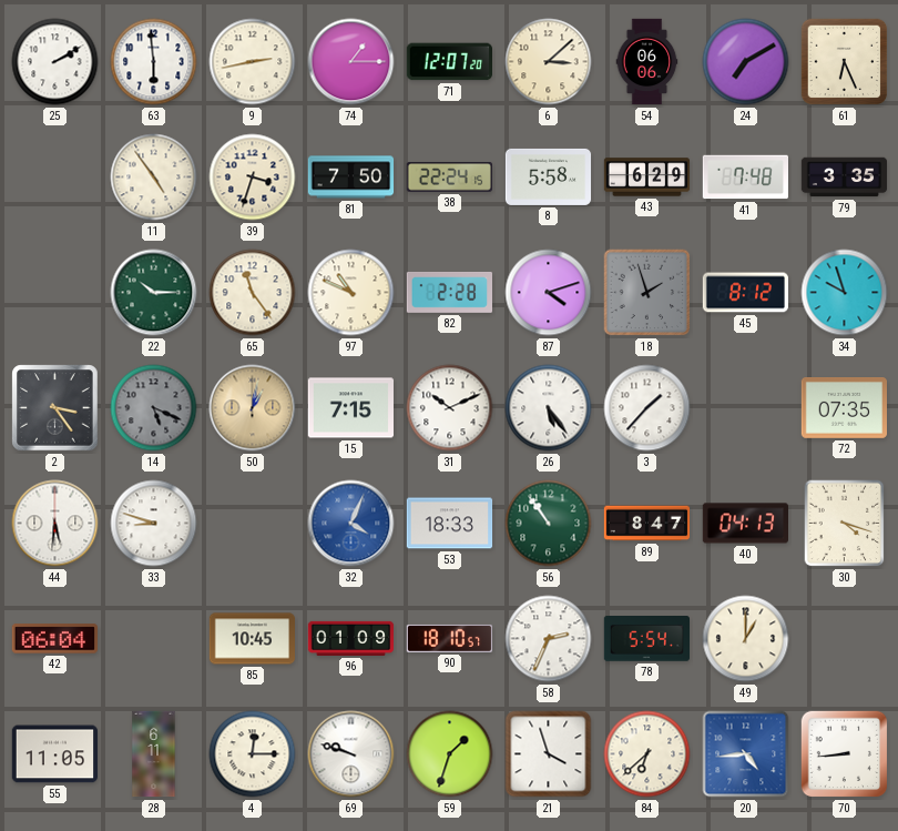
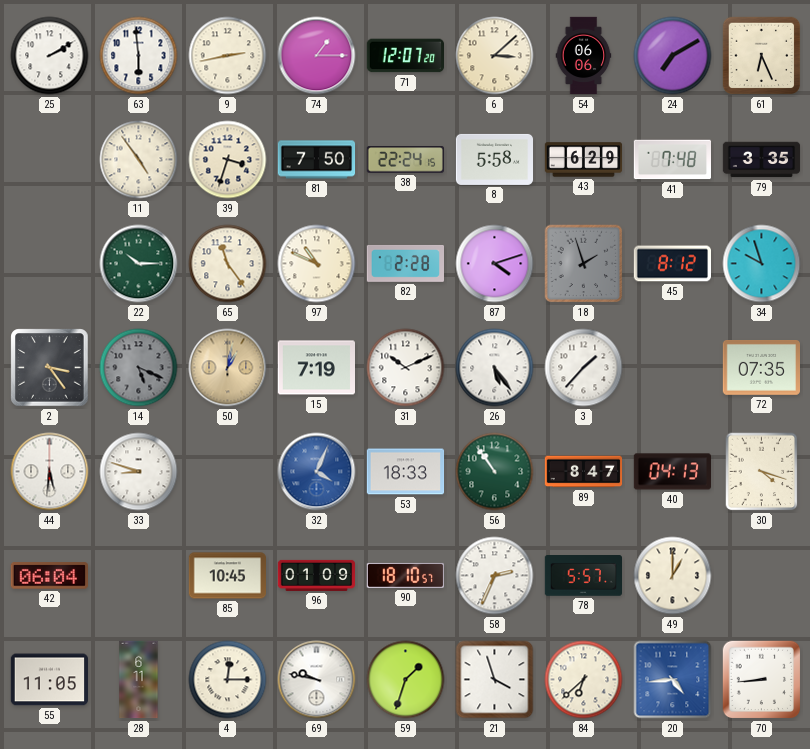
15: 7:15 -> 7:19 (316, 368)
78: 5:54 -> 5:57 (583, 576)
69: 9:48 -> 9:47 (317, 680)
